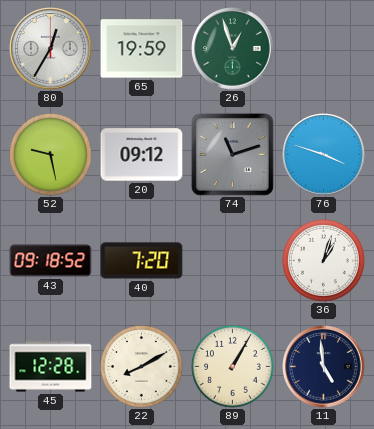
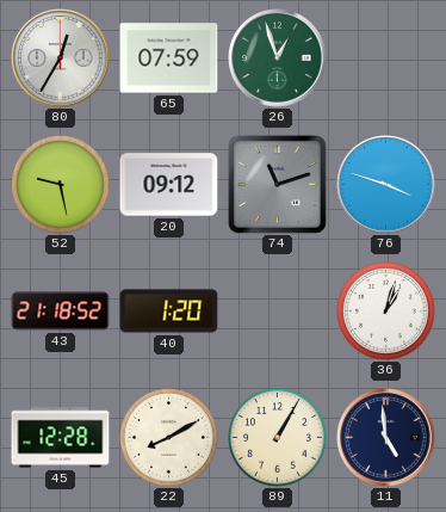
65: 19:59 -> 07:59 (169, 58)
43: 09:18 -> 21:18 (61, 311)
40: 7:20 -> 1:20 (169, 311)
